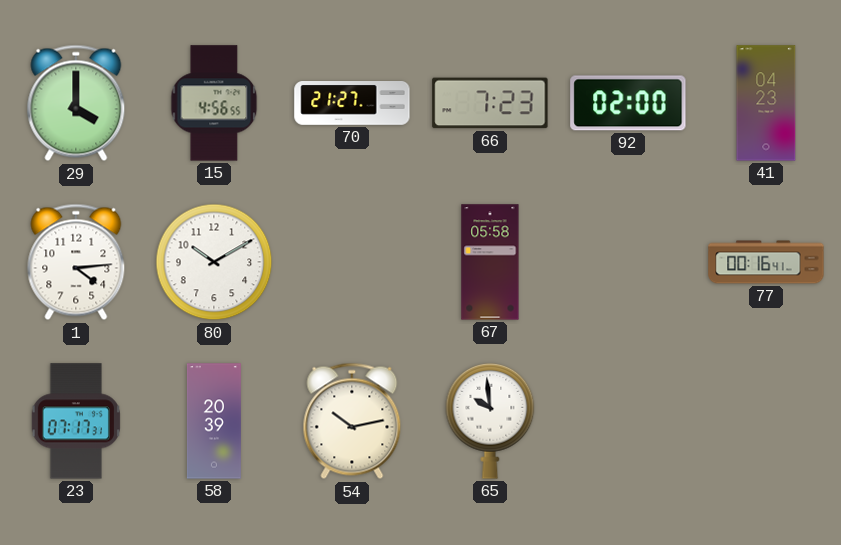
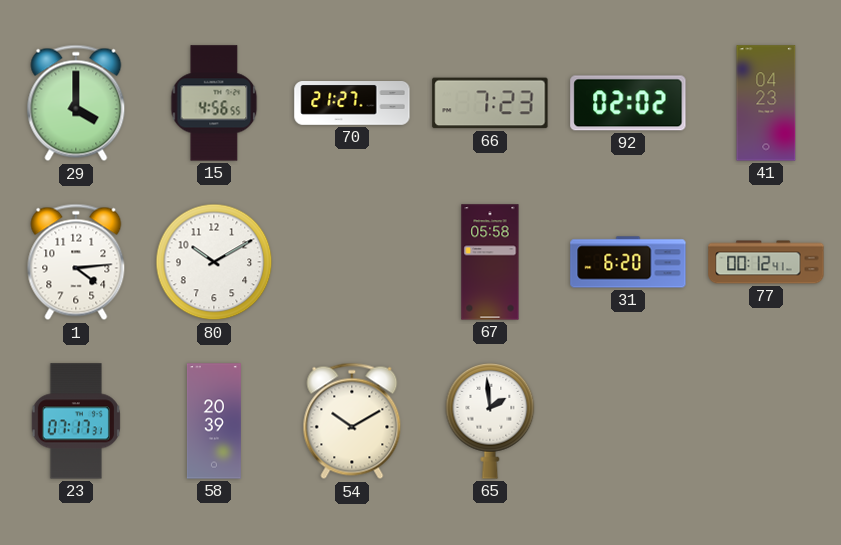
92: 02:00 -> 02:02 (628, 103)
31: none -> 6:20 (628, 262)
77: 00:16 -> 00:12 (766, 262)
54: 10:13 -> 10:10 (352, 421)
65: 9:59 -> 1:59 (490, 421)
